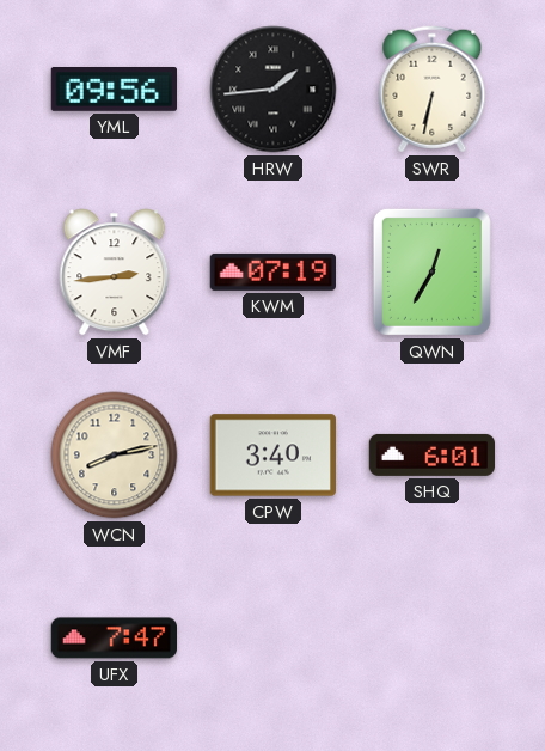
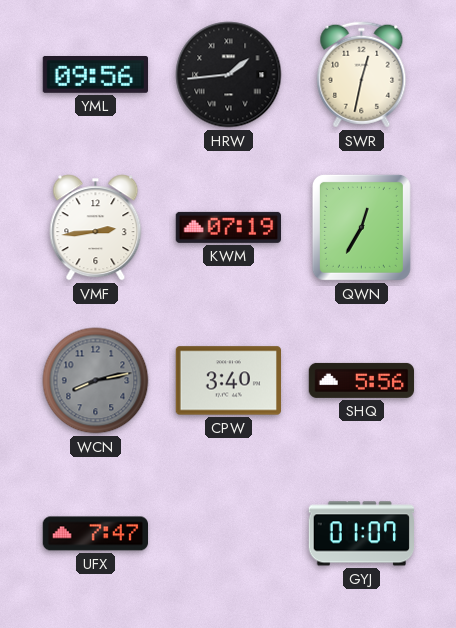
SWR: 6:32 -> 12:32 (362, 75)
WCN dial: cream -> grey (96, 381)
SHQ: 6:01 -> 5:56 (362, 380)
GYJ: none -> 01:07 (361, 534)
